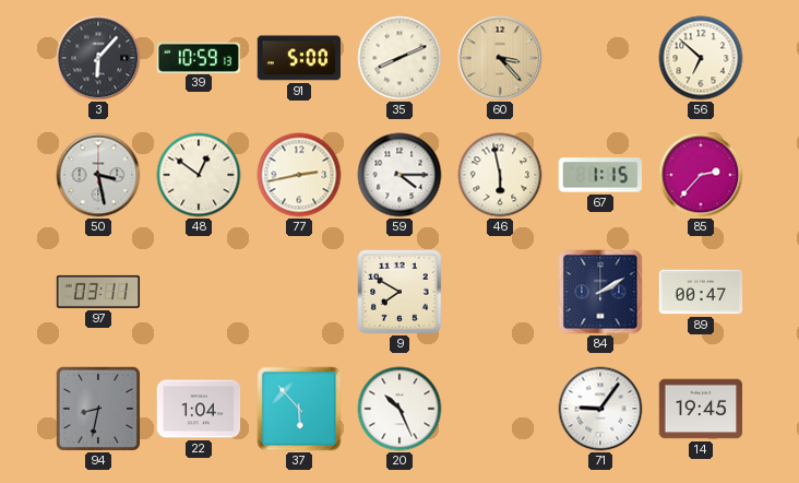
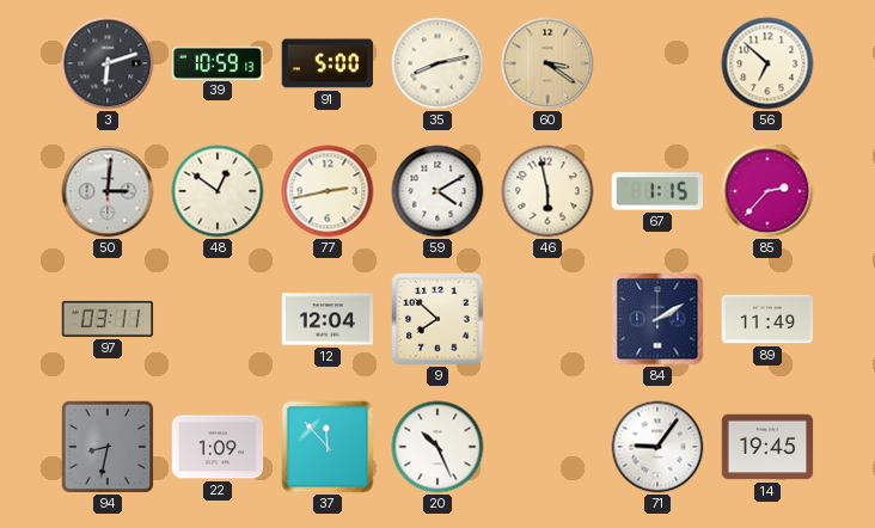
3: 6:07 -> 6:12 (108, 63)
35: 8:11 -> 8:13 (437, 63)
60: 3:23 -> 3:21 (547, 63)
50: 3:28 -> 3:01 (108, 191)
59: 4:15 -> 4:10 (437, 191)
12: none -> 12:04 (328, 319)
9: 7:50 -> 7:52 (437, 319)
89: 00:47 -> 11:49 (767, 319)
22: 1:04 -> 1:09 (218, 447)
37: 5:53 -> 11:53 (328, 447)
